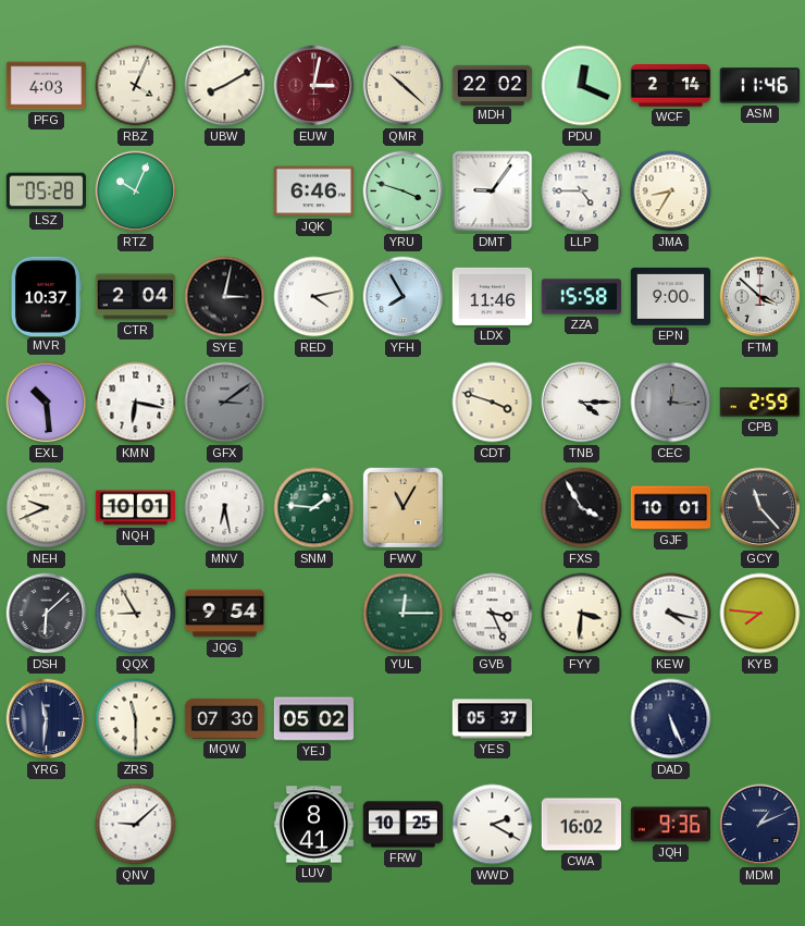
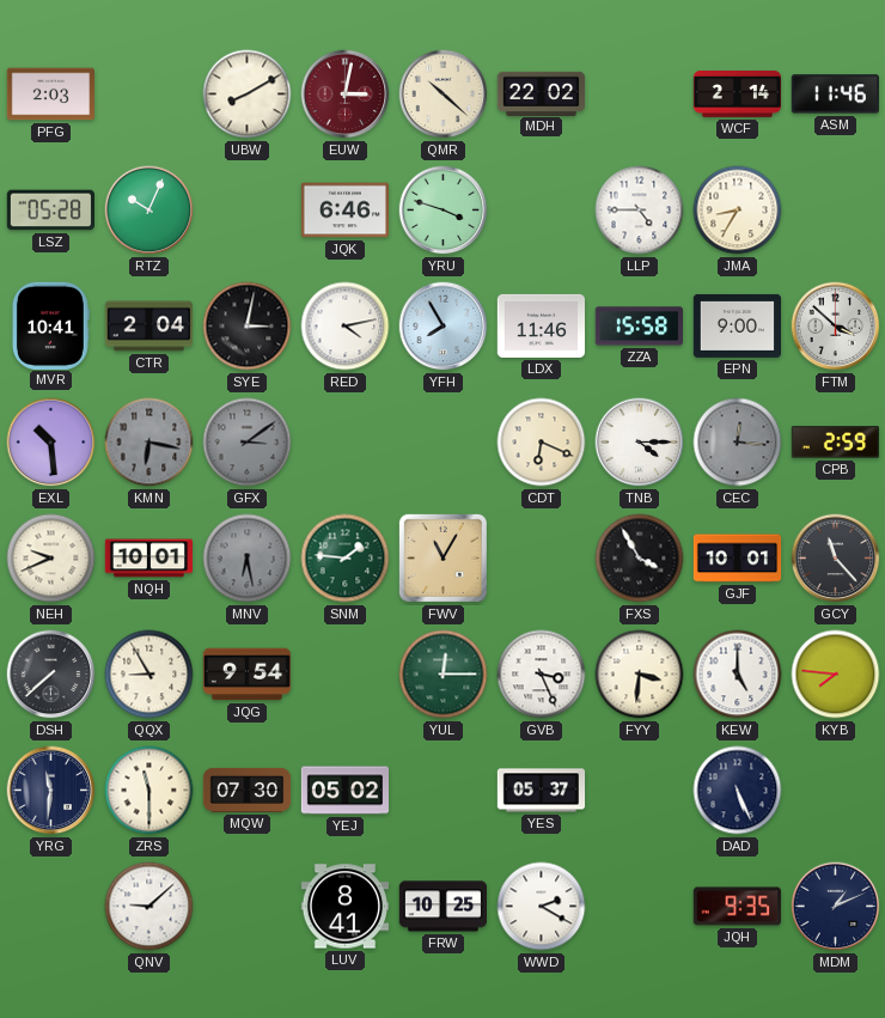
PFG: 4:03 -> 2:03 (51, 95)
RBZ: 4:04 -> none (136, 86)
PDU: 12:19 -> none (582, 86)
DMT: 9:06 -> none (493, 192)
MVR: 10:37 -> 10:41 (50, 325)
KMN dial: white -> grey (149, 443)
CDT: 3:48 -> 6:19 (542, 443)
MNV dial: white -> grey (248, 559)
DSH: 6:08 -> 7:38 (51, 675)
KEW: 4:17 -> 5:00 (738, 675)
CWA: 16:02 -> none (581, 825)
JQH: 9:36 -> 9:35 (737, 907)
